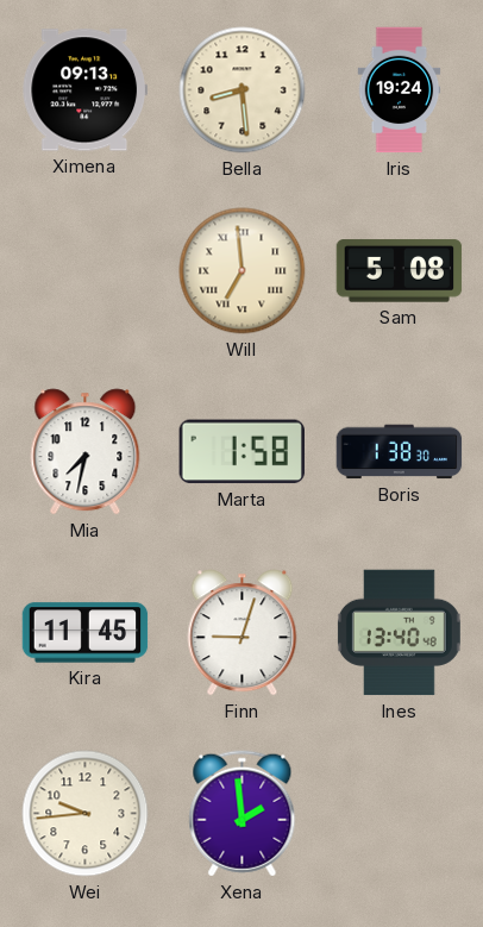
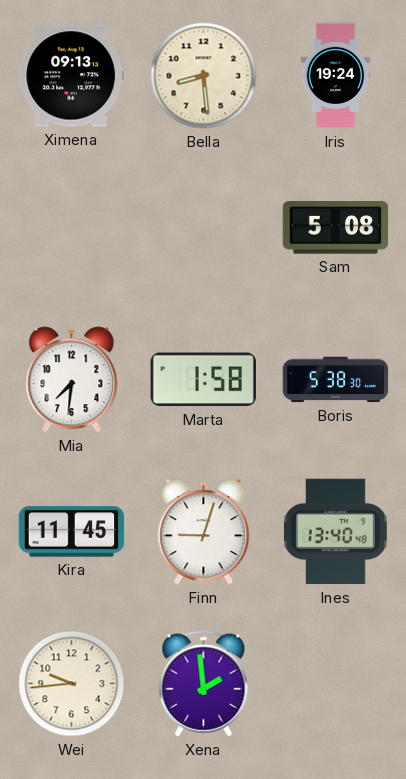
Will: 6:59 -> none (243, 271)
Mia: 7:32 -> 7:31 (72, 380)
Boris: 1:38 -> 5:38 (336, 380)
